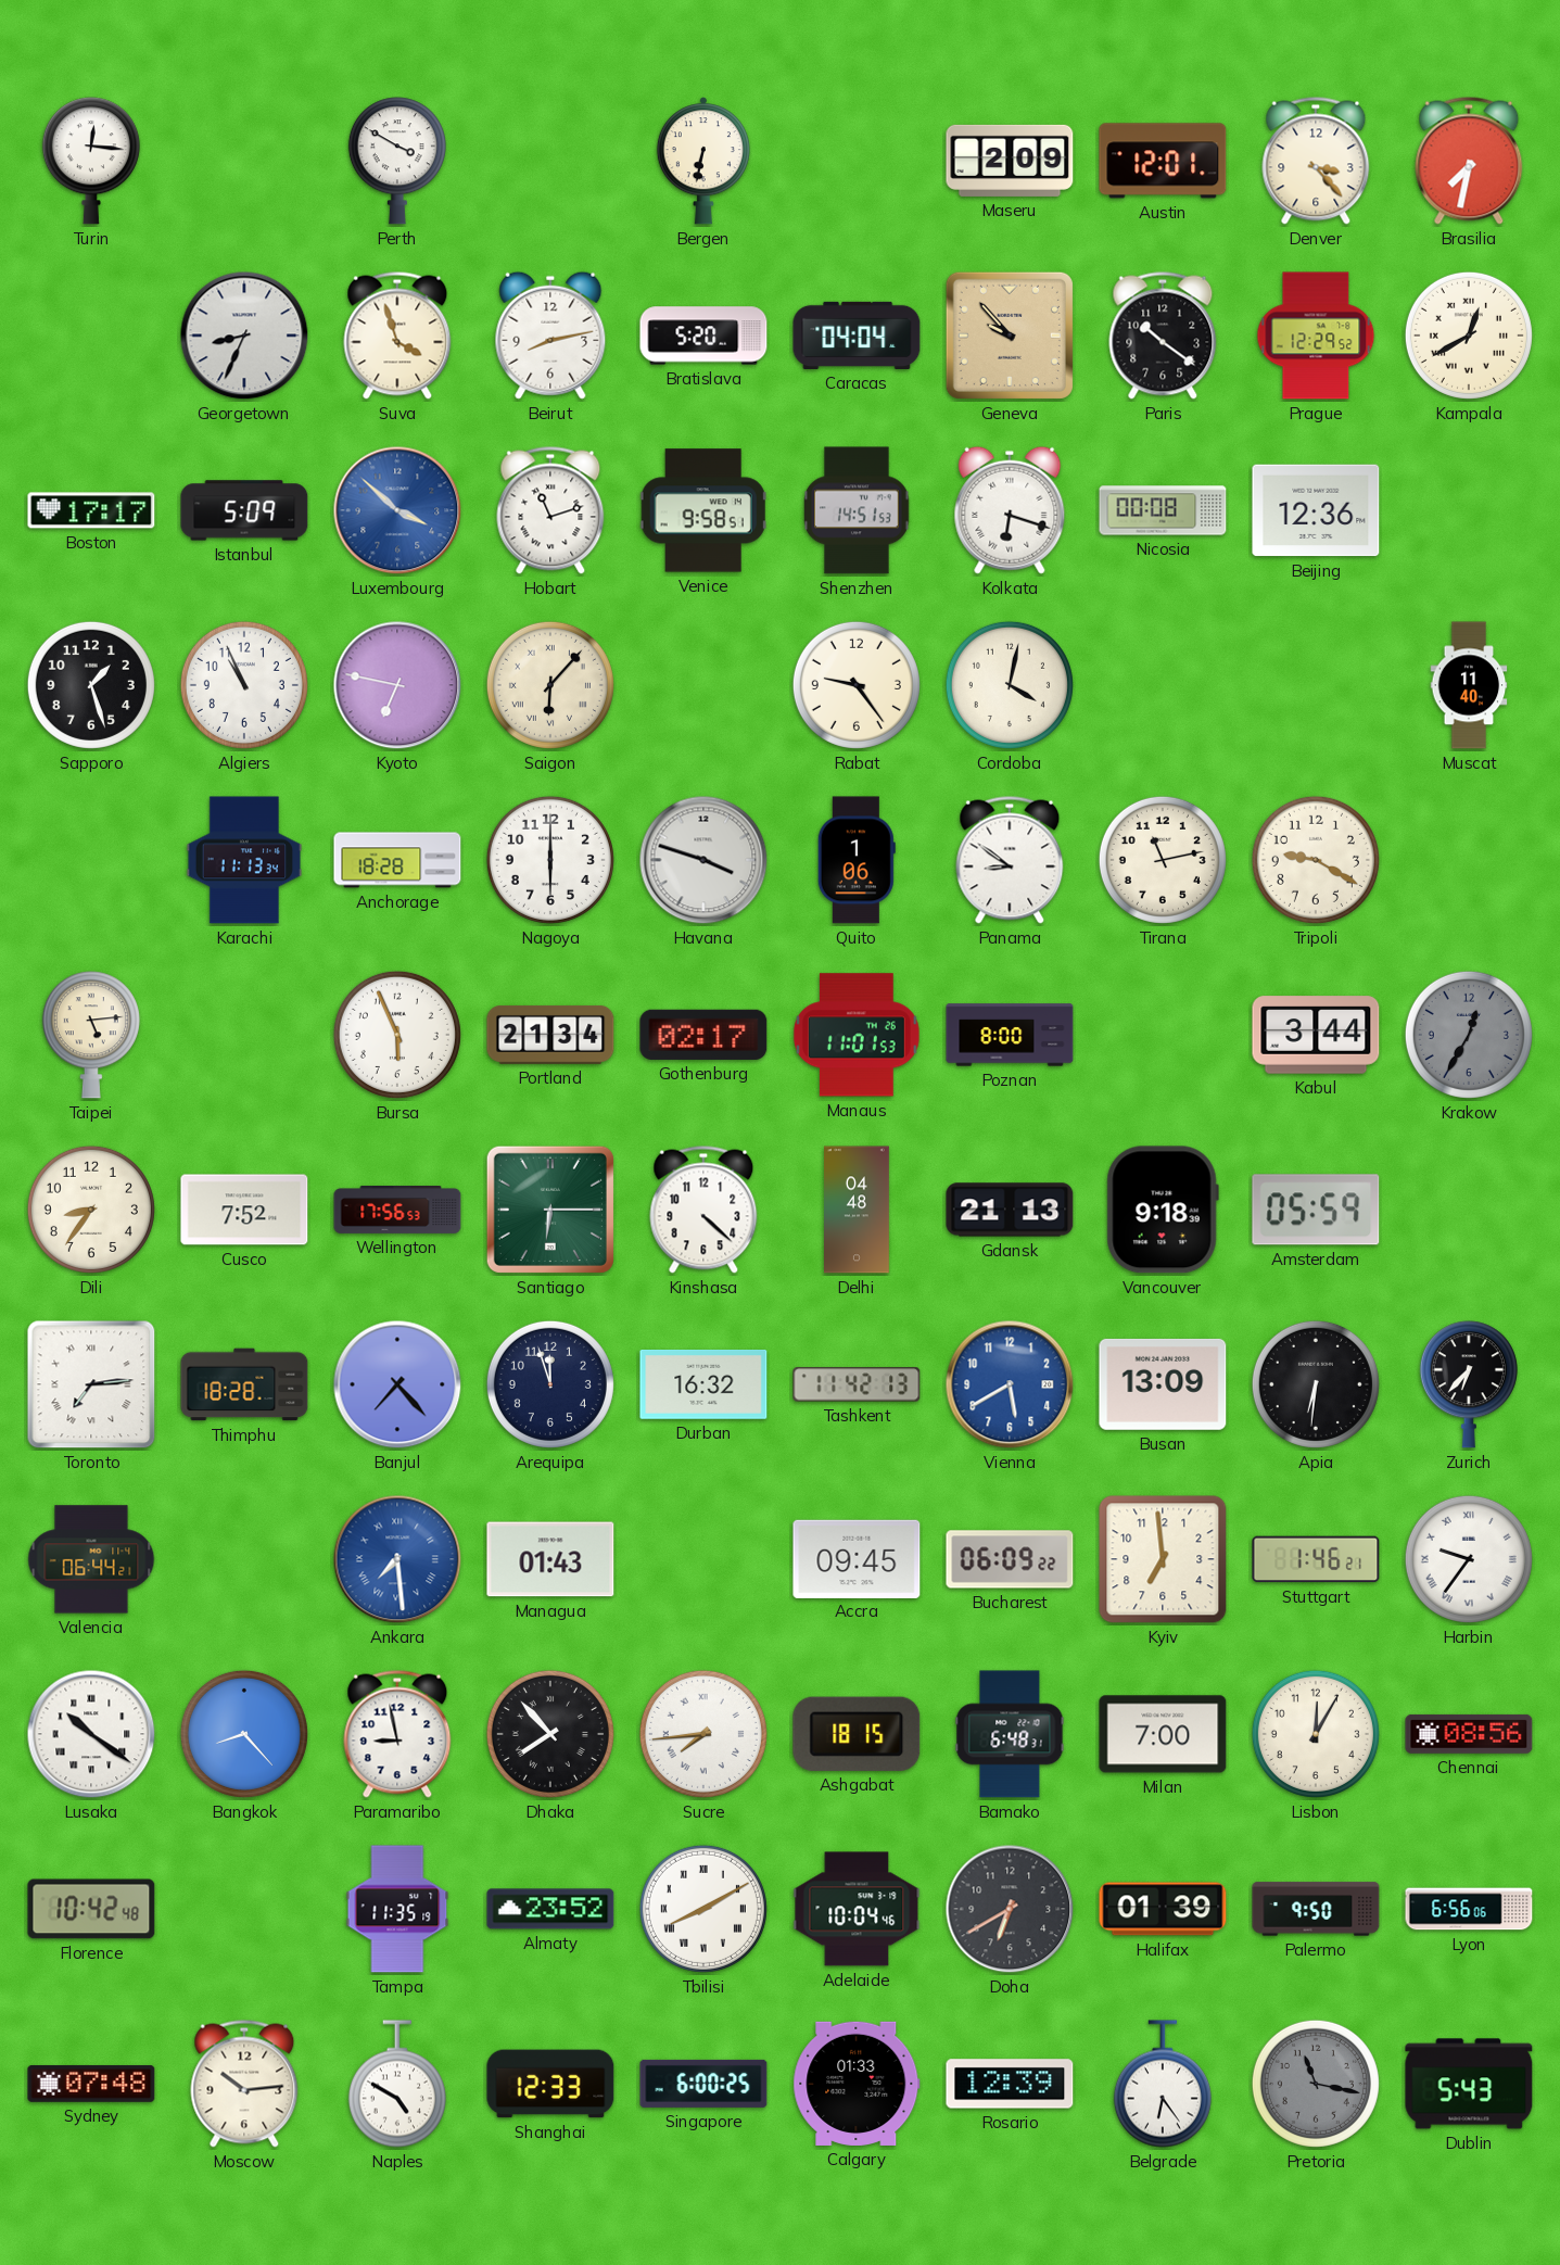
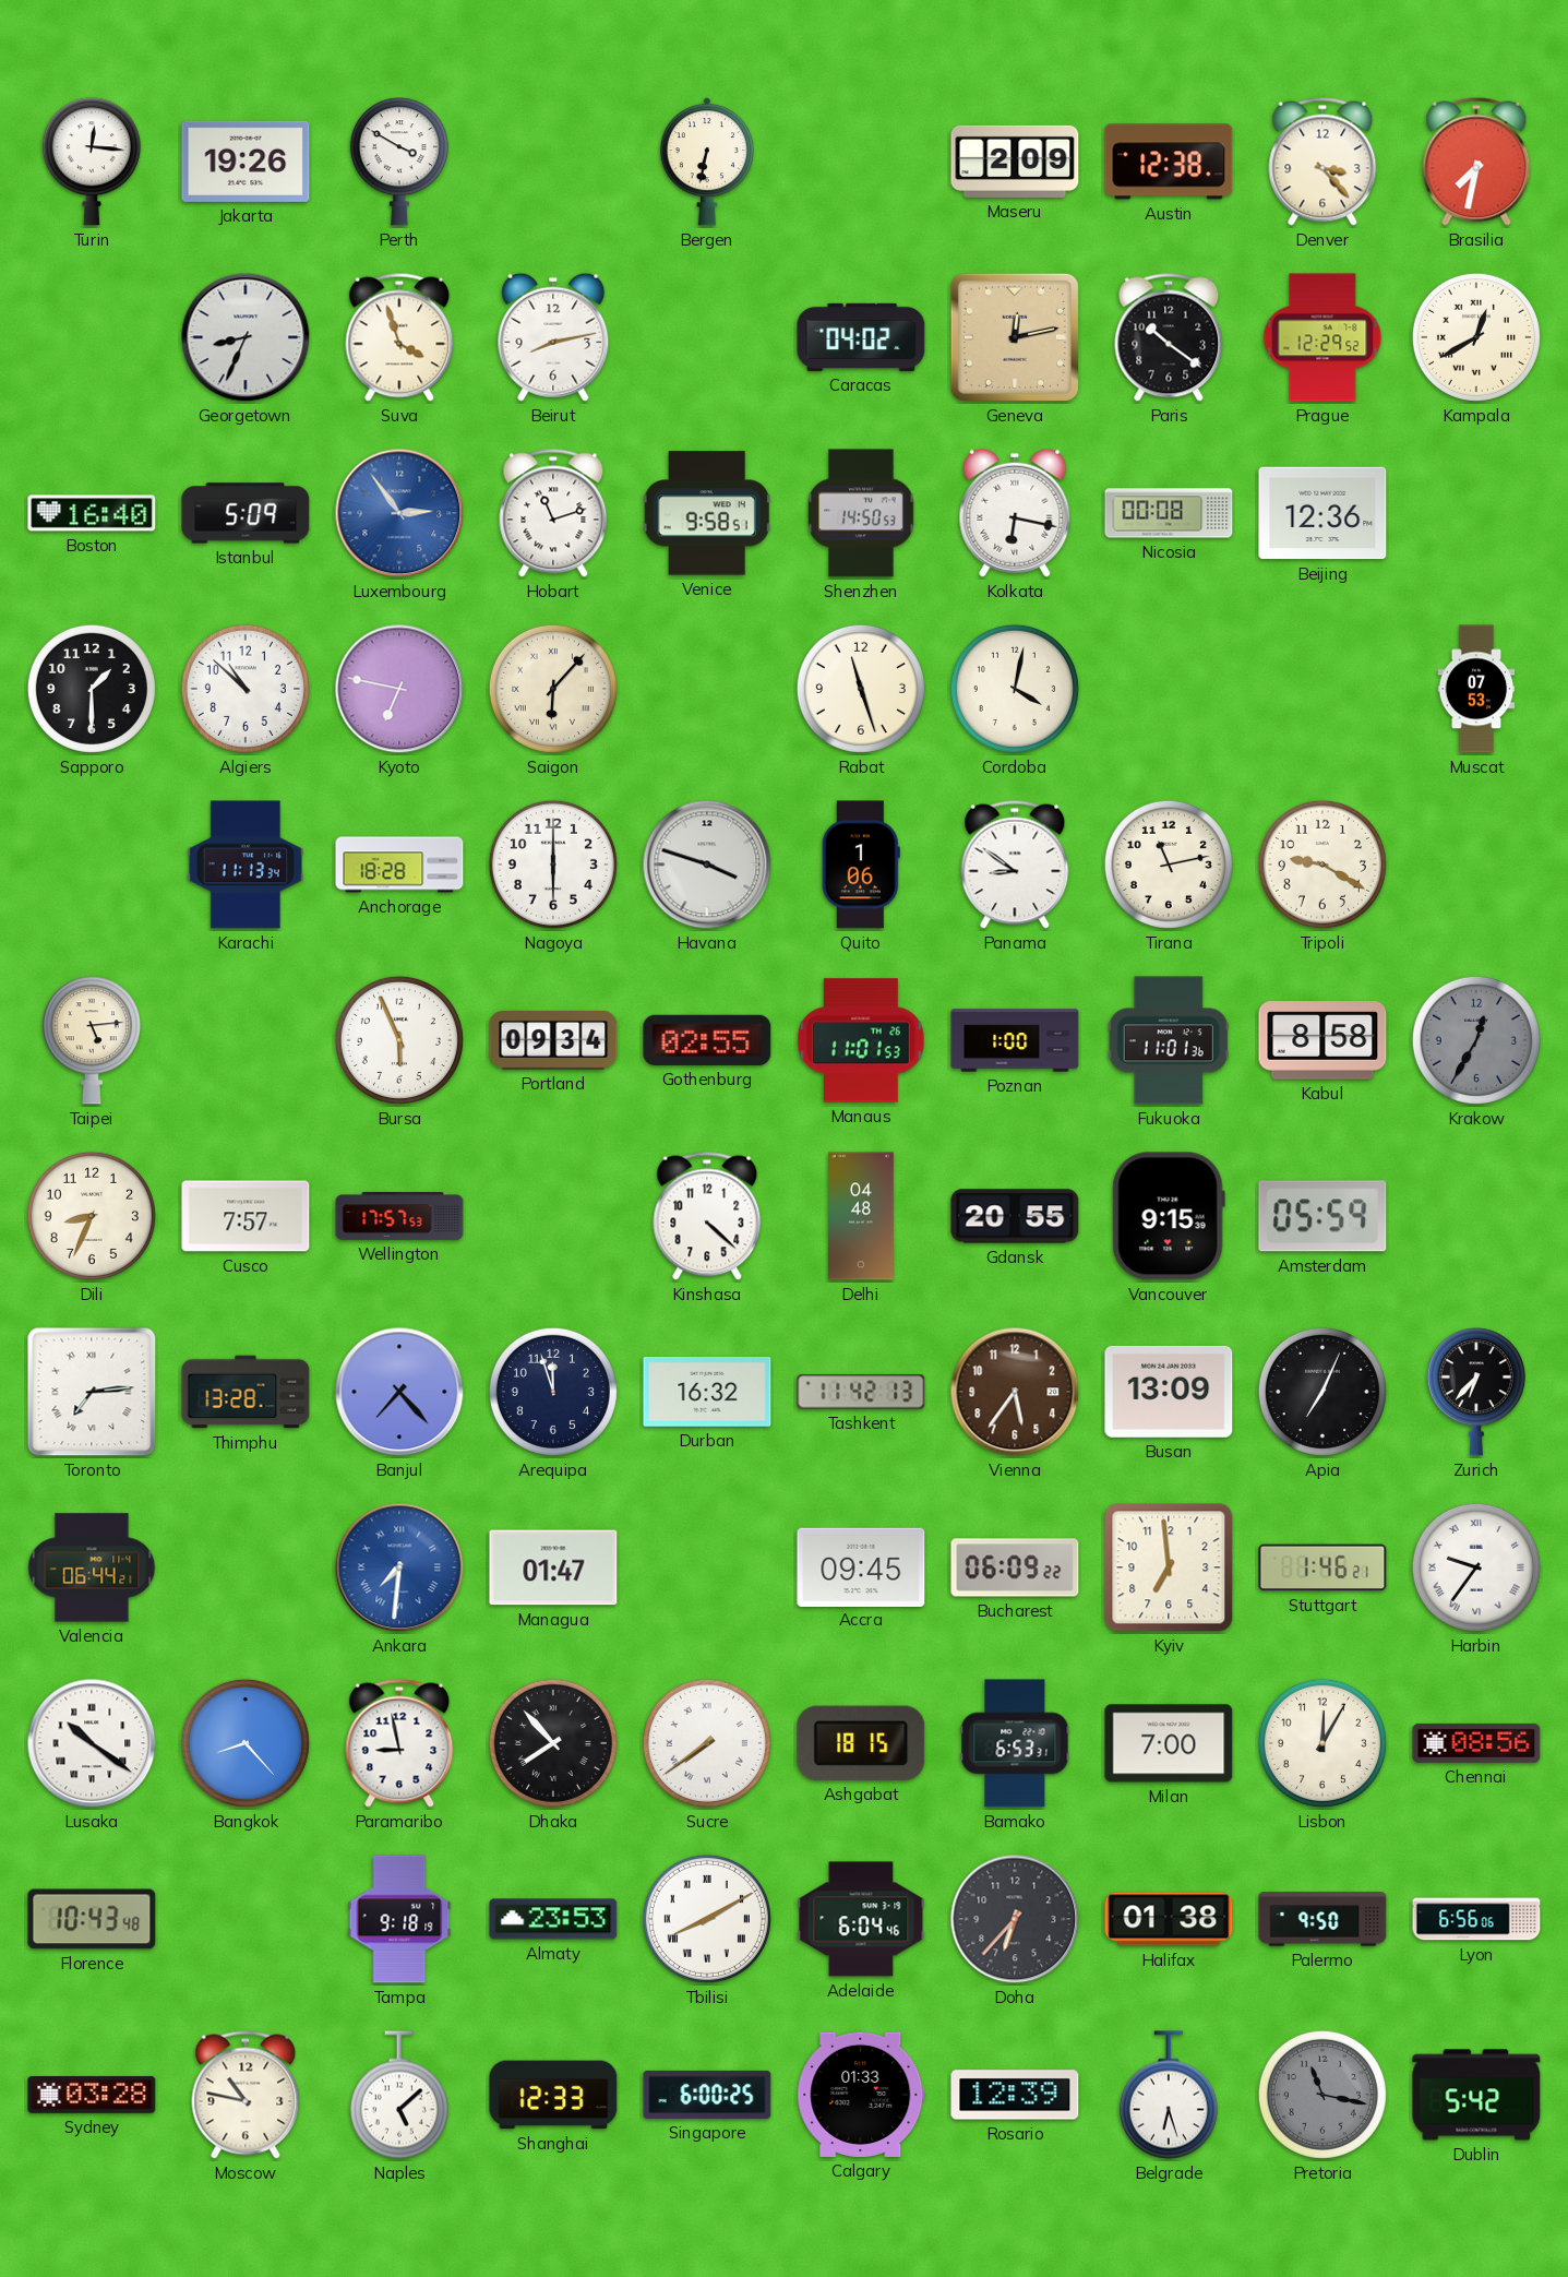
Jakarta: none -> 19:26 (246, 162)
Austin: 12:01 -> 12:38 (1169, 162)
Bratislava: 5:20 -> none (703, 336)
Caracas: 04:04 -> 04:02 (861, 337)
Geneva: 9:53 -> 12:13 (1015, 337)
Boston: 17:17 -> 16:40 (92, 513)
Luxembourg: 3:52 -> 2:54 (399, 513)
Shenzhen: 14:51 -> 14:50 (862, 513)
Kolkata: 6:18 -> 6:17 (1015, 513)
Sapporo: 1:27 -> 1:30 (92, 689)
Algiers: 10:56 -> 10:52 (246, 689)
Rabat: 9:24 -> 11:27 (861, 689)
Muscat: 11:40 -> 07:53 (1476, 689)
Portland: 21:34 -> 09:34 (553, 1040)
Gothenburg: 02:17 -> 02:55 (707, 1040)
Poznan: 8:00 -> 1:00 (1015, 1040)
Fukuoka: none -> 11:01 (1169, 1040)
Kabul: 3:44 -> 8:58 (1322, 1040)
Dili: 8:36 -> 8:34 (92, 1216)
Cusco: 7:52 -> 7:57 (246, 1216)
Wellington: 17:56 -> 17:57 (399, 1217)
Santiago: 6:15 -> none (550, 1210)
Gdansk: 21:13 -> 20:55 (1015, 1216)
Vancouver: 9:18 -> 9:15 (1169, 1216)
Thimphu: 18:28 -> 13:28 (246, 1392)
Vienna: 5:40 -> 5:36 (1015, 1392)
Vienna dial: blue -> brown (1015, 1392)
Apia: 6:31 -> 7:04 (1322, 1392)
Ankara: 7:29 -> 7:31 (399, 1567)
Managua: 01:43 -> 01:47 (553, 1567)
Sucre: 7:44 -> 7:39 (707, 1743)
Bamako: 6:48 -> 6:53 (1015, 1743)
Florence: 10:42 -> 10:43 (92, 1919)
Tampa: 11:35 -> 9:18 (399, 1919)
Almaty: 23:52 -> 23:53 (553, 1919)
Adelaide: 10:04 -> 6:04 (861, 1919)
Doha: 6:40 -> 6:37 (1015, 1919)
Halifax: 01:39 -> 01:38 (1169, 1919)
Sydney: 07:48 -> 03:28 (92, 2095)
Moscow: 10:14 -> 10:47 (246, 2095)
Naples: 4:50 -> 5:08 (399, 2095)
Belgrade: 6:24 -> 6:27 (1169, 2095)
Dublin: 5:43 -> 5:42 (1476, 2095)
